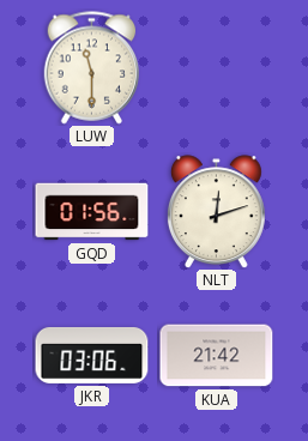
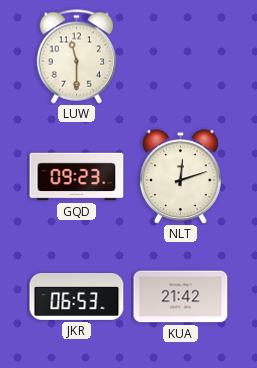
GQD: 01:56 -> 09:23 (77, 177)
JKR: 03:06 -> 06:53 (77, 296)
